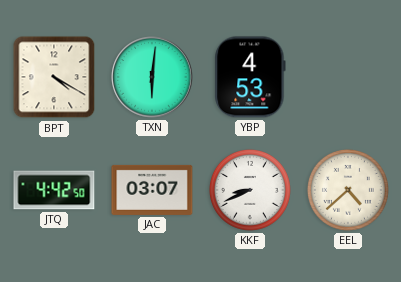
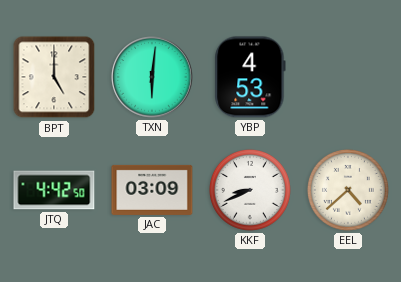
BPT: 4:20 -> 5:00 (54, 77)
JAC: 03:07 -> 03:09 (152, 190)
